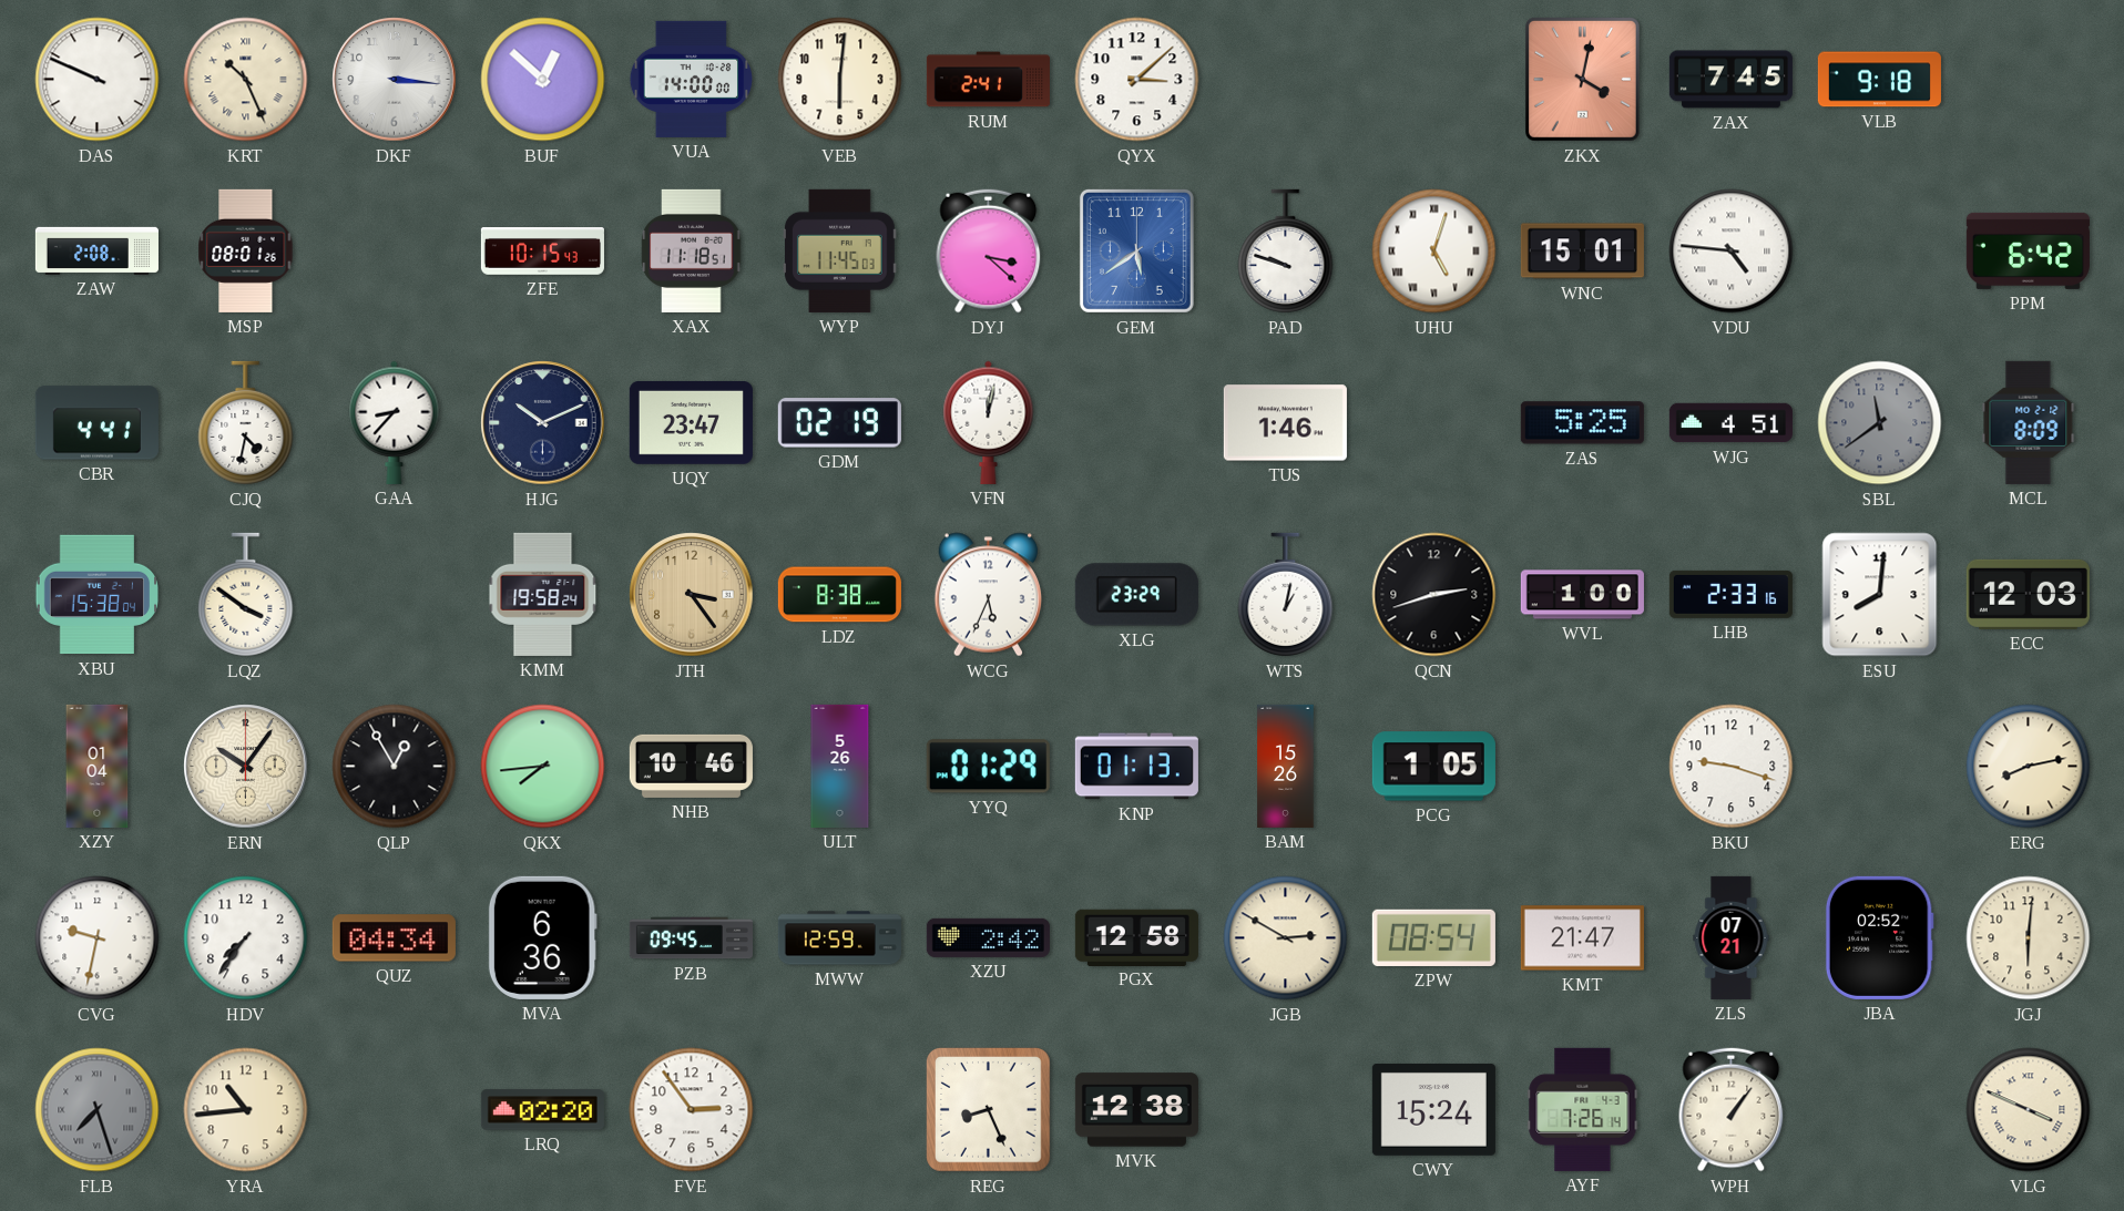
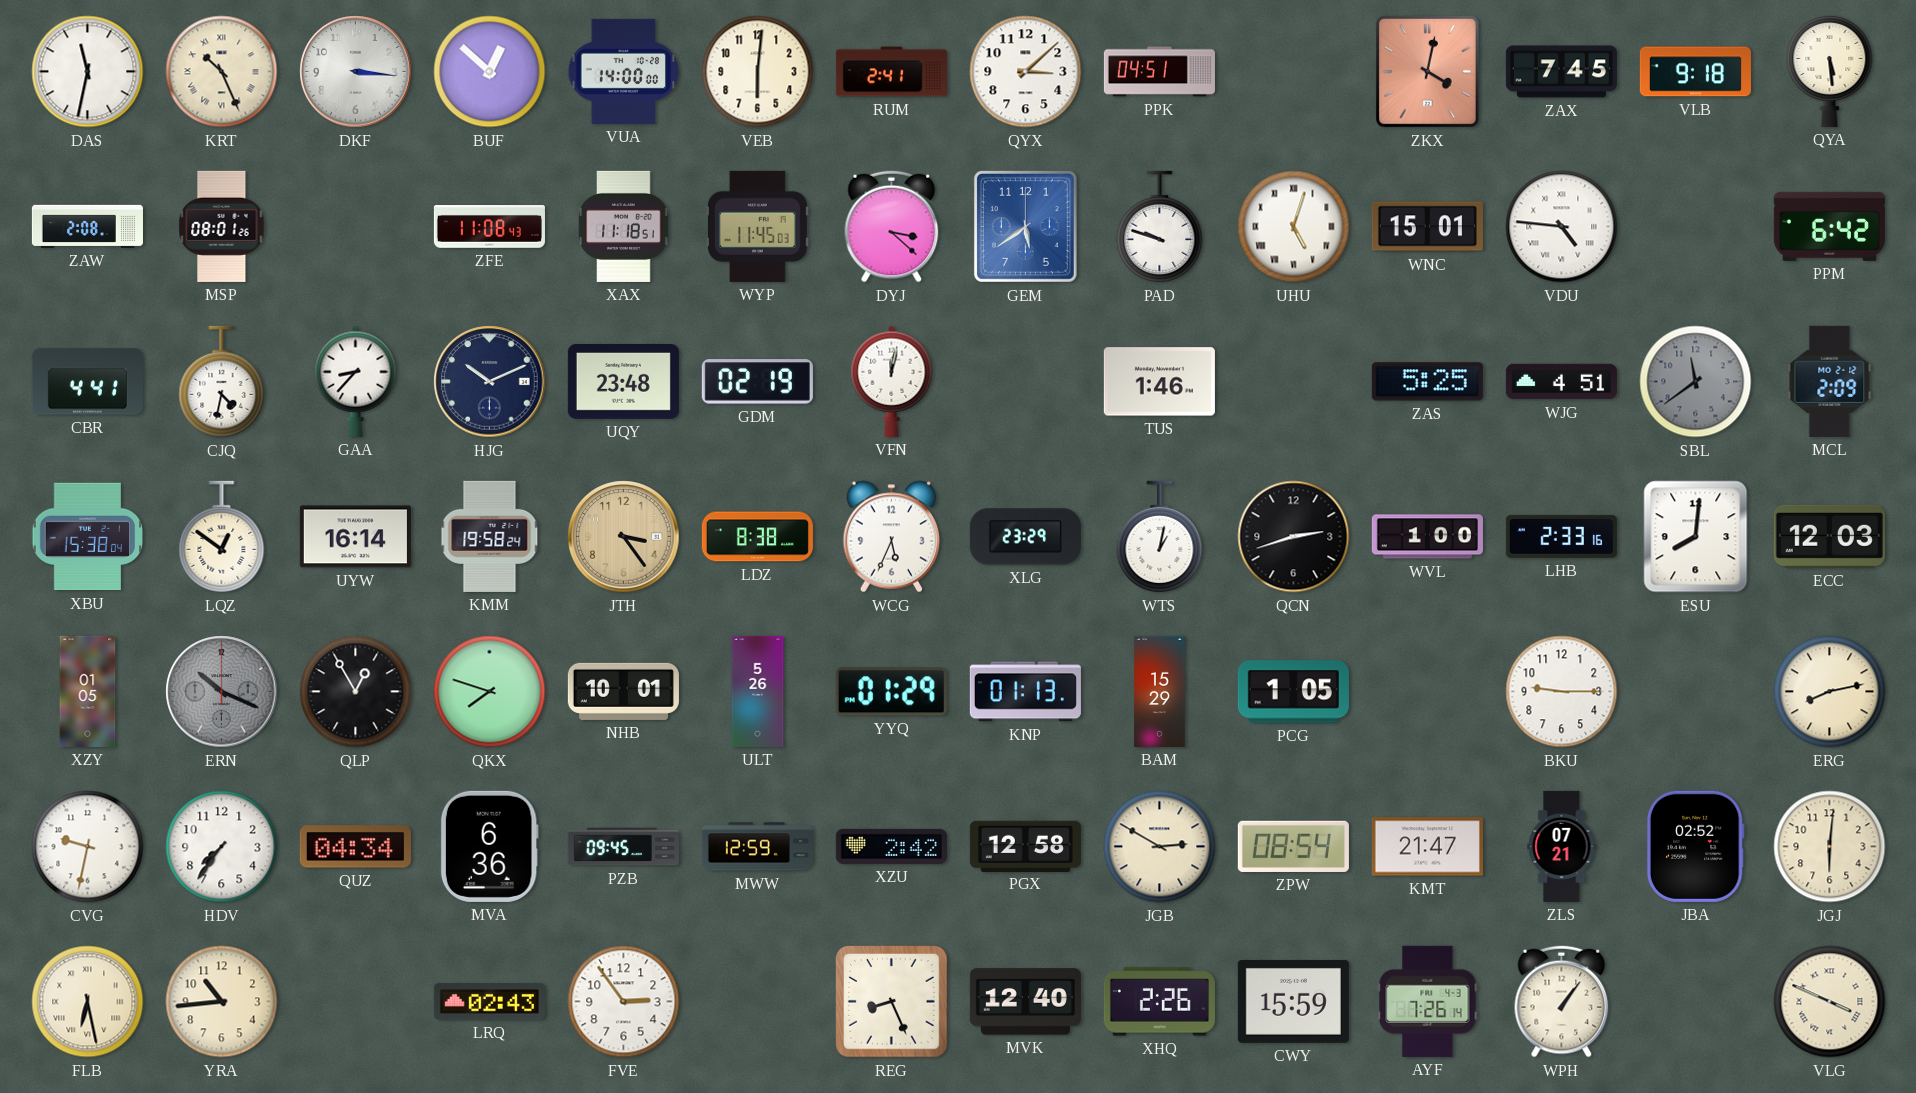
DAS: 9:49 -> 11:32 (88, 72)
PPK: none -> 04:51 (1159, 72)
QYA: none -> 5:29 (1830, 71)
ZFE: 10:15 -> 11:08 (489, 227)
UQY: 23:47 -> 23:48 (623, 381)
MCL: 8:09 -> 2:09 (1830, 381)
LQZ: 3:51 -> 12:51 (222, 537)
UYW: none -> 16:14 (355, 537)
XZY: 01:04 -> 01:05 (88, 691)
ERN: 10:06 -> 10:19 (222, 692)
ERN dial: cream -> grey (222, 692)
QKX: 7:44 -> 7:48 (490, 692)
NHB: 10:46 -> 10:01 (623, 691)
BAM: 15:26 -> 15:29 (1160, 691)
BKU: 9:18 -> 9:15 (1562, 692)
FLB: 7:27 -> 6:28 (88, 1002)
FLB dial: grey -> cream (88, 1002)
LRQ: 02:20 -> 02:43 (489, 1002)
MVK: 12:38 -> 12:40 (1025, 1002)
XHQ: none -> 2:26 (1159, 1002)
CWY: 15:24 -> 15:59 (1293, 1001)
